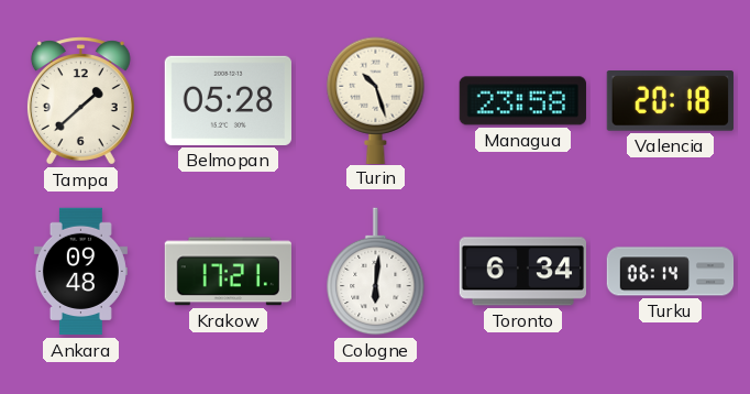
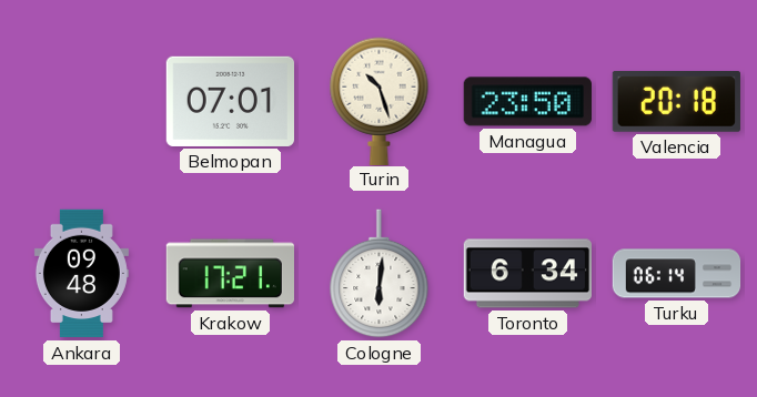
Tampa: 1:38 -> none (80, 101)
Belmopan: 05:28 -> 07:01 (230, 101)
Managua: 23:58 -> 23:50 (527, 102)
